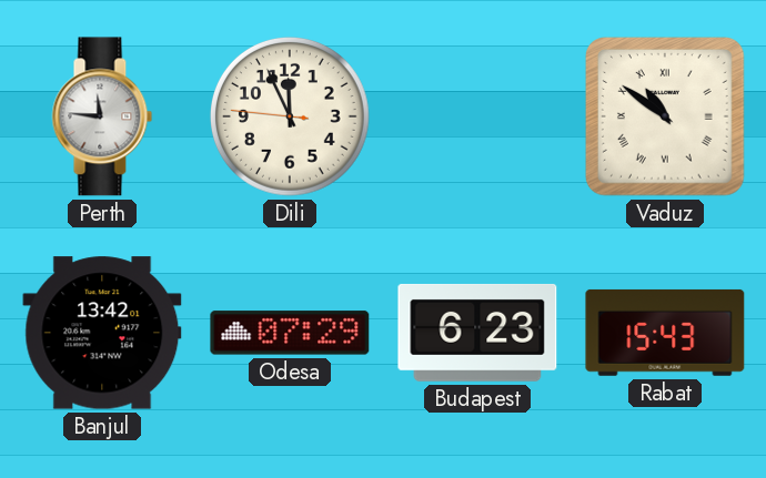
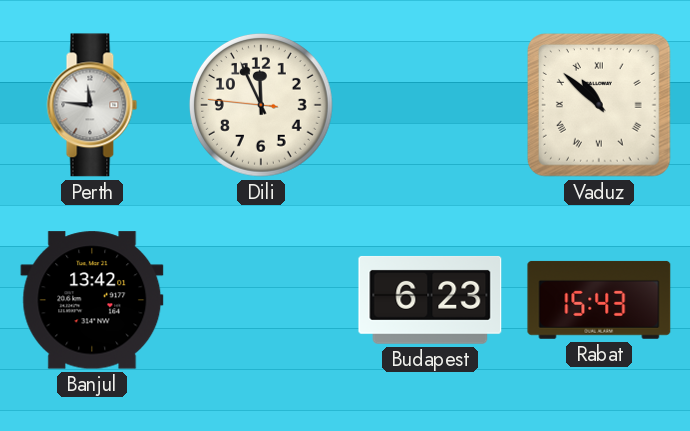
Vaduz: 10:51 -> 10:52 (600, 106)
Odesa: 07:29 -> none (290, 333)
